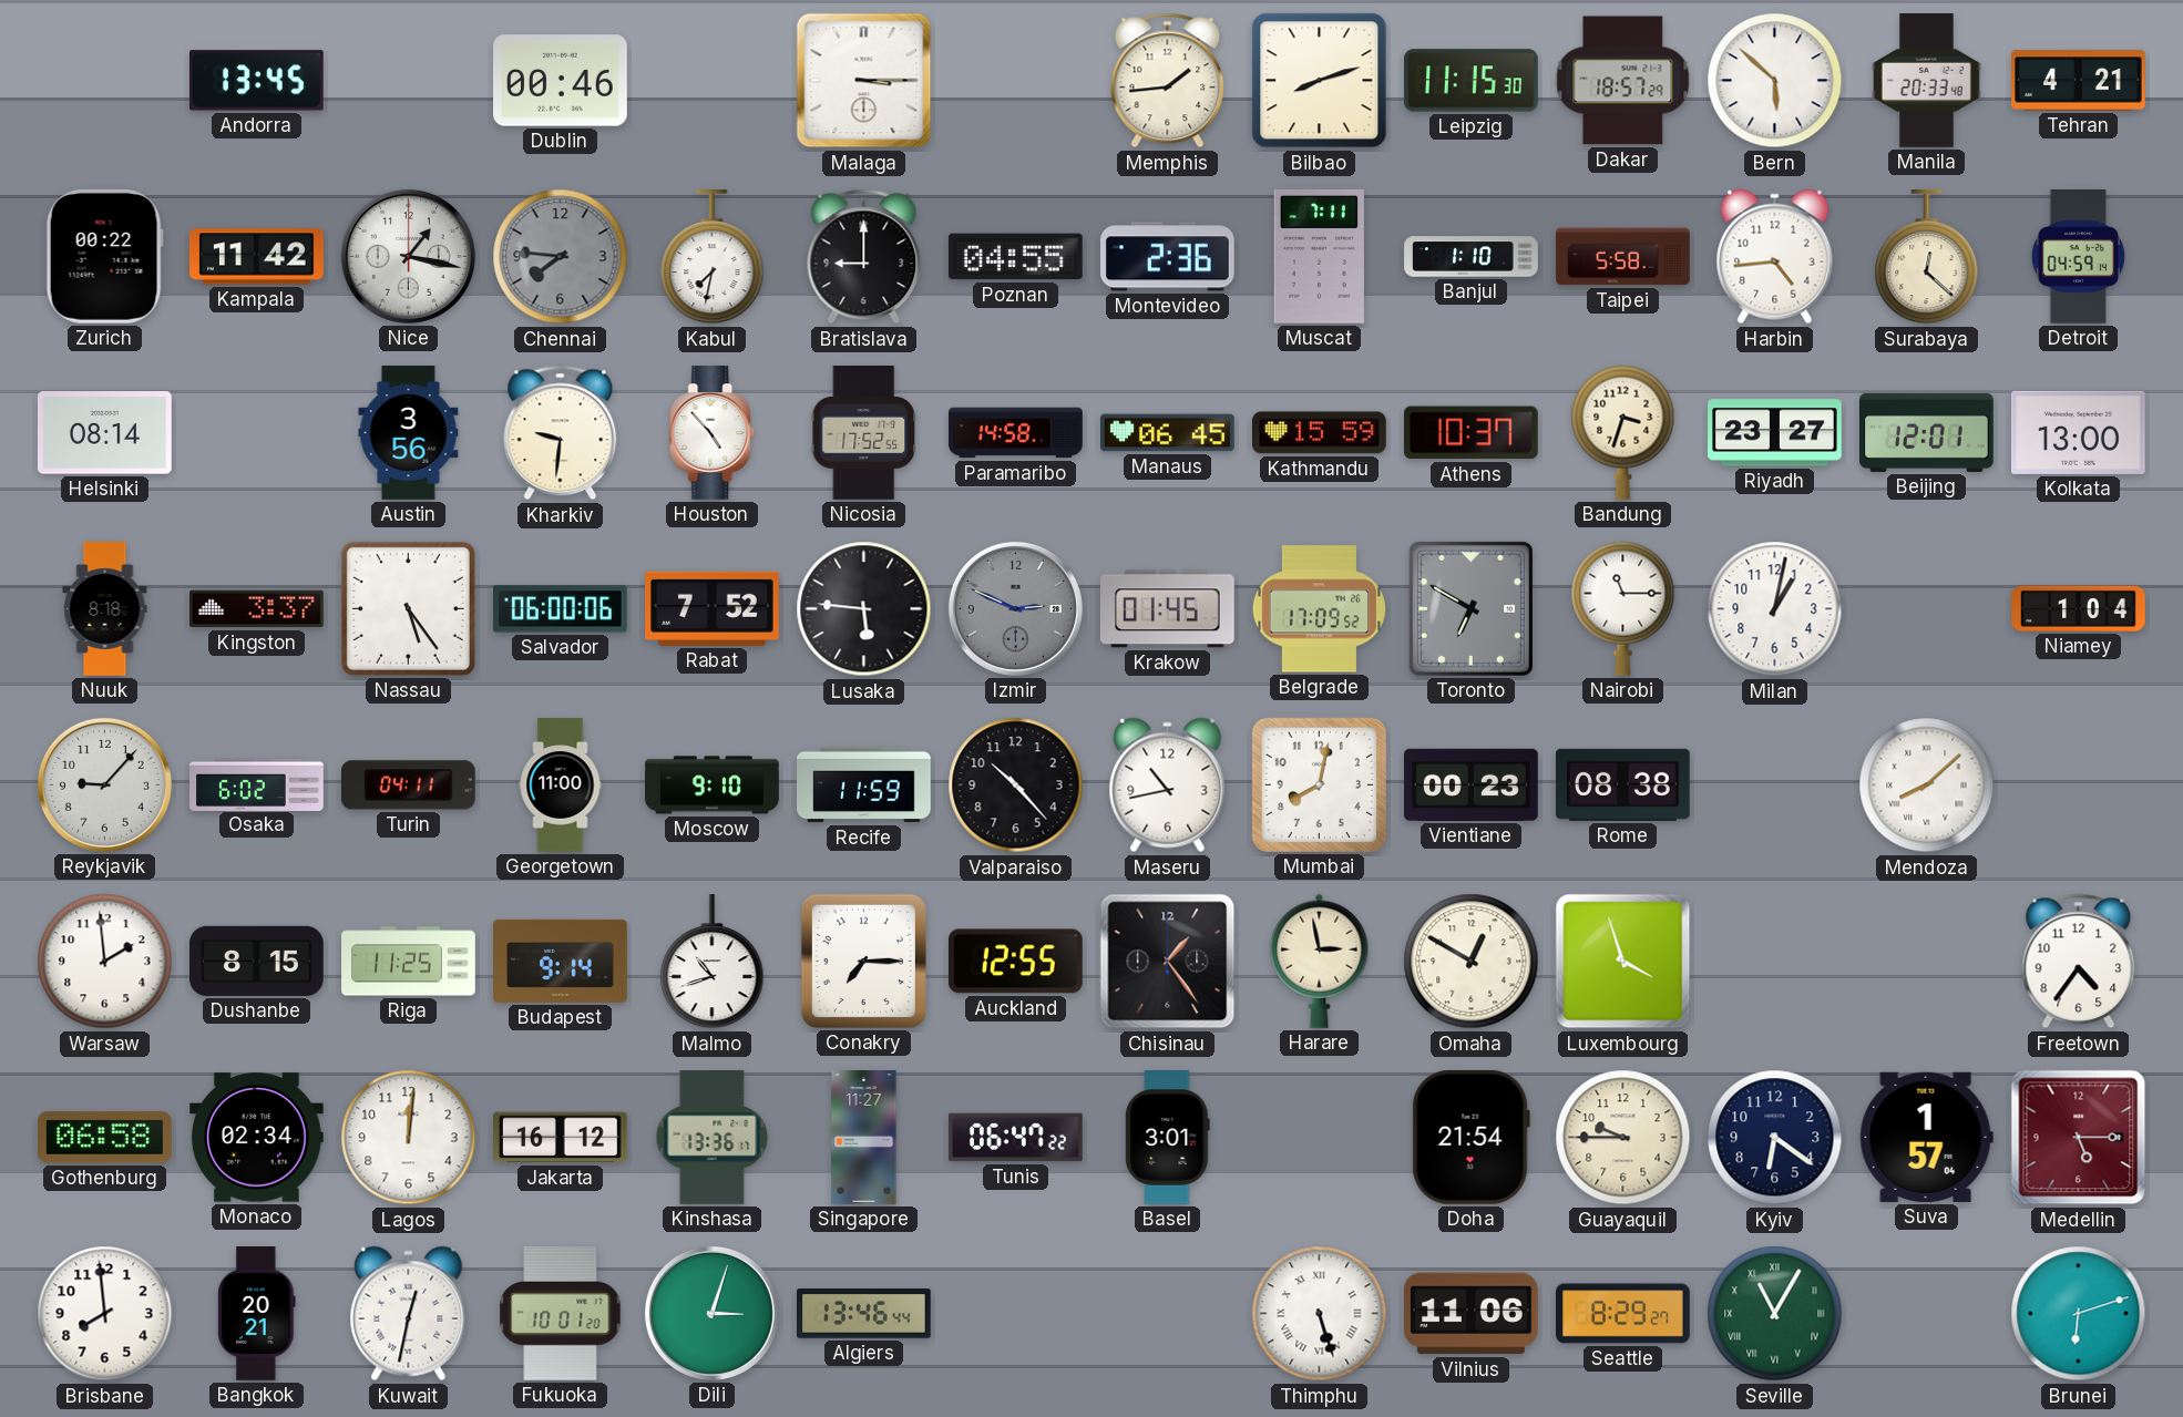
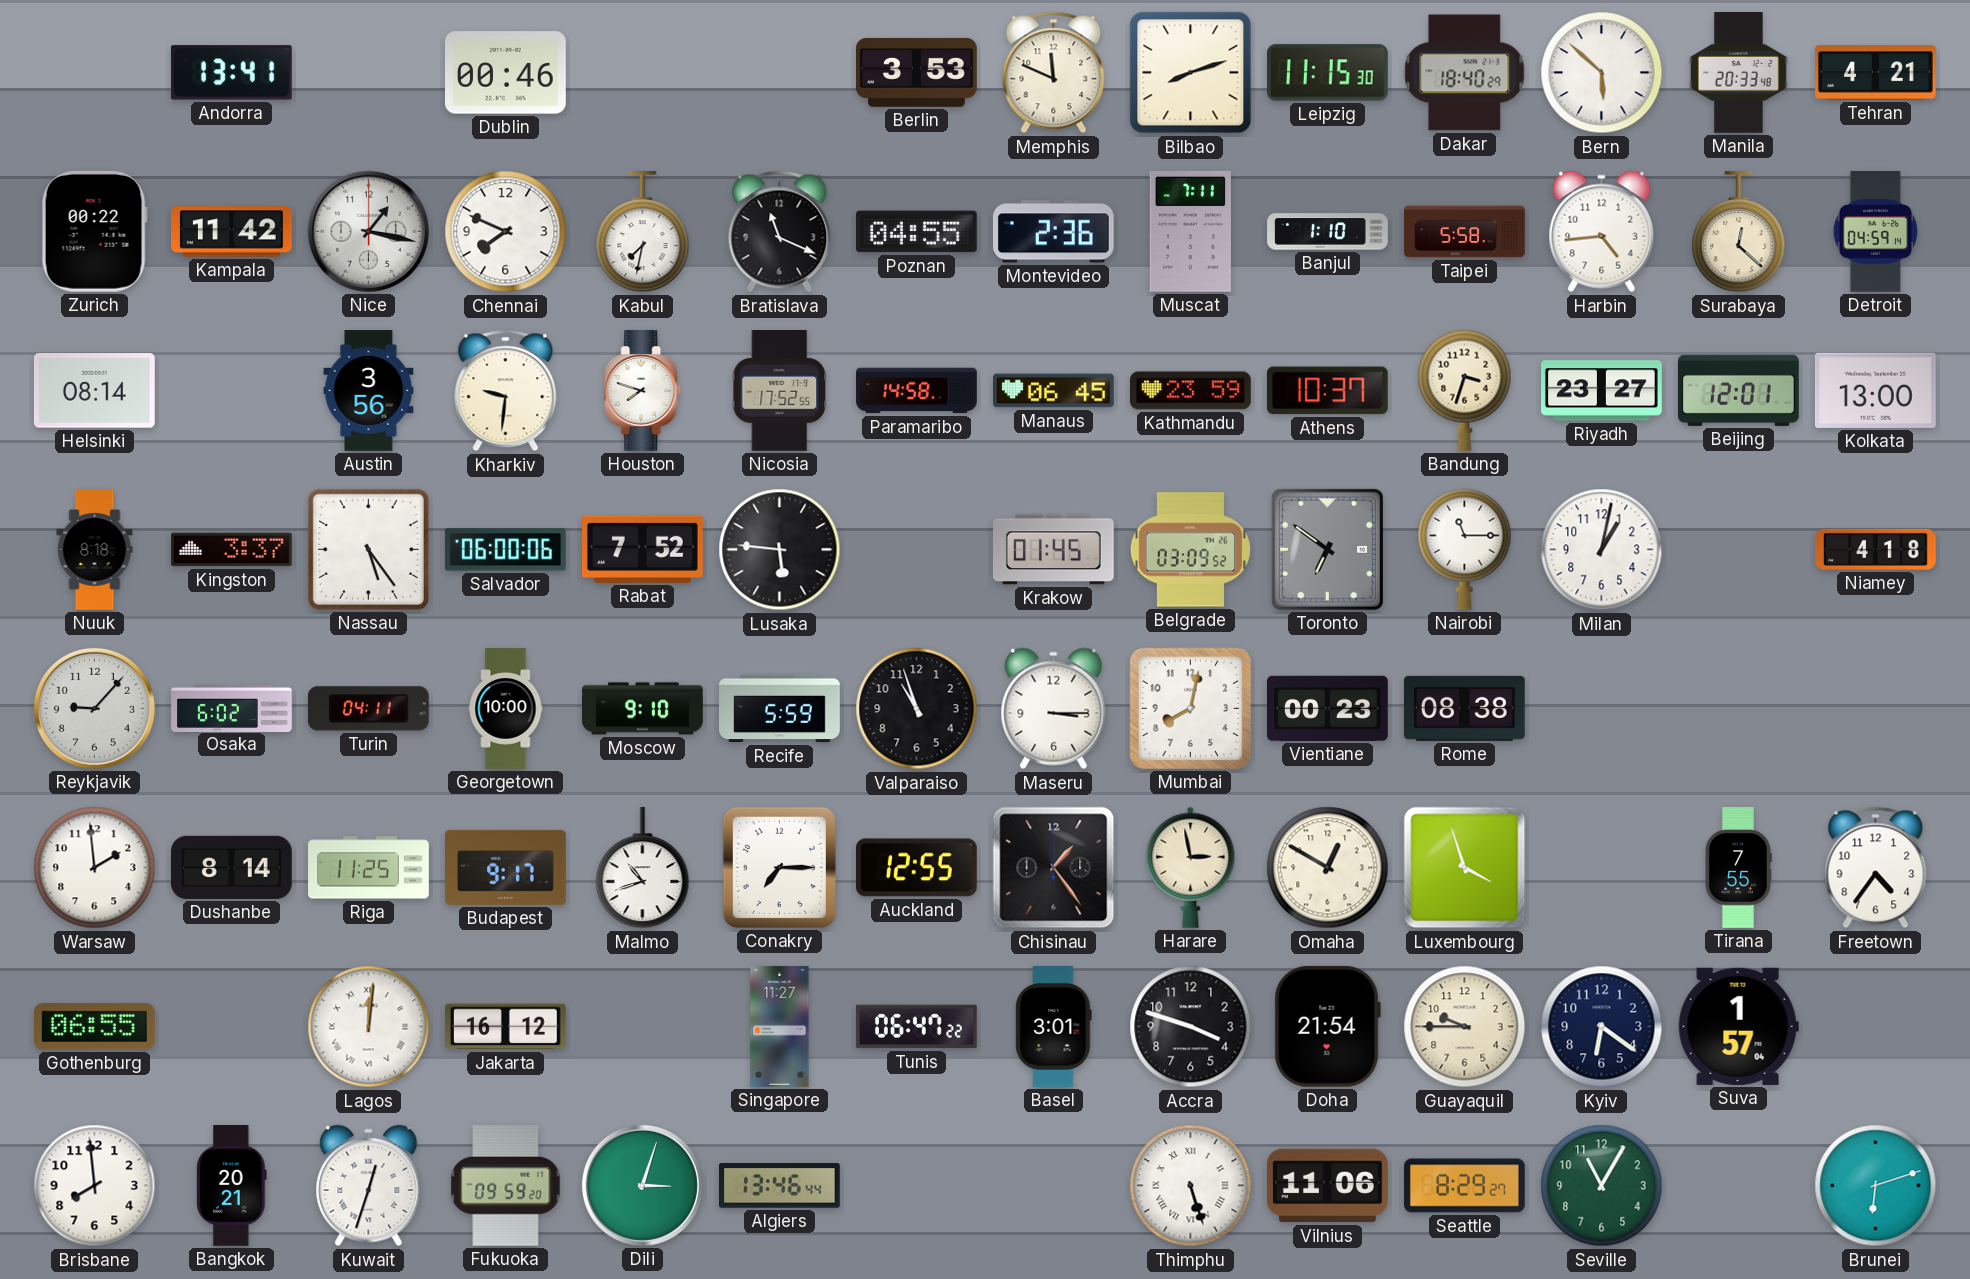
Andorra: 13:45 -> 13:41 (231, 73)
Malaga: 3:15 -> none (864, 81)
Berlin: none -> 3:53 (917, 72)
Memphis: 1:44 -> 11:49 (1054, 73)
Dakar: 18:57 -> 18:40 (1465, 73)
Chennai: 7:46 -> 7:49 (506, 232)
Chennai dial: grey -> white (506, 232)
Bratislava: 9:00 -> 11:19 (780, 232)
Houston: 4:53 -> 7:48 (643, 391)
Kathmandu: 15:59 -> 23:59 (1191, 391)
Izmir: 2:49 -> none (1015, 608)
Belgrade: 17:09 -> 03:09 (1190, 550)
Toronto: 6:50 -> 6:51 (1327, 549)
Niamey: 1:04 -> 4:18 (1876, 549)
Georgetown: 11:00 -> 10:00 (506, 709)
Recife: 11:59 -> 5:59 (780, 709)
Valparaiso: 10:23 -> 10:57 (917, 709)
Maseru: 10:43 -> 3:15 (1054, 709)
Mendoza: 8:08 -> none (1927, 785)
Dushanbe: 8:15 -> 8:14 (232, 867)
Budapest: 9:14 -> 9:17 (506, 867)
Tirana: none -> 7:55 (1738, 868)
Gothenburg: 06:58 -> 06:55 (95, 1027)
Monaco: 02:34 -> none (257, 1138)
Lagos numerals: Arabic -> Roman (369, 1027)
Kinshasa: 13:36 -> none (713, 1138)
Accra: none -> 3:48 (1191, 1027)
Medellin: 5:15 -> none (2079, 1138)
Kuwait: 12:32 -> 12:33 (369, 1186)
Fukuoka: 10:01 -> 09:59 (506, 1186)
Seville numerals: Roman -> Arabic (1602, 1186)
